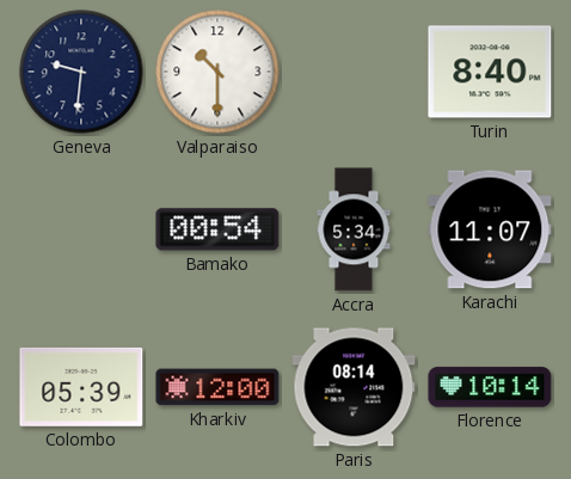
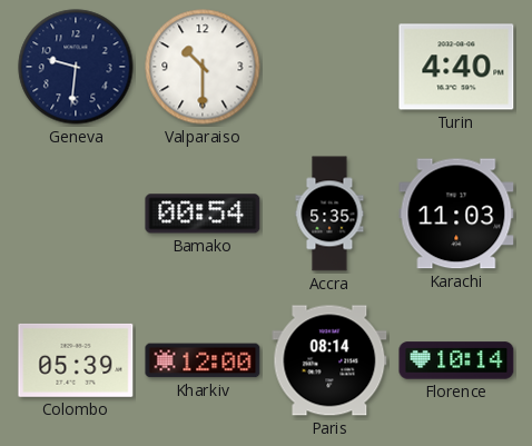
Turin: 8:40 -> 4:40 (456, 67)
Accra: 5:34 -> 5:35 (329, 214)
Karachi: 11:07 -> 11:03 (456, 214)
